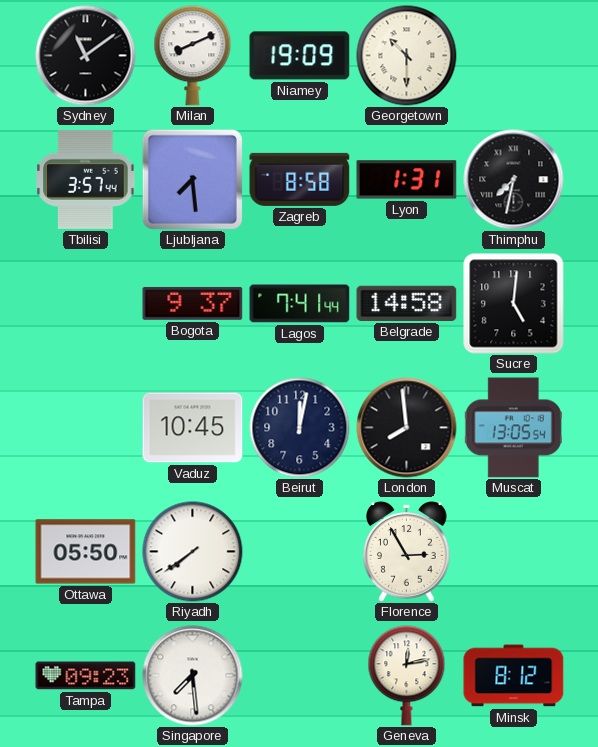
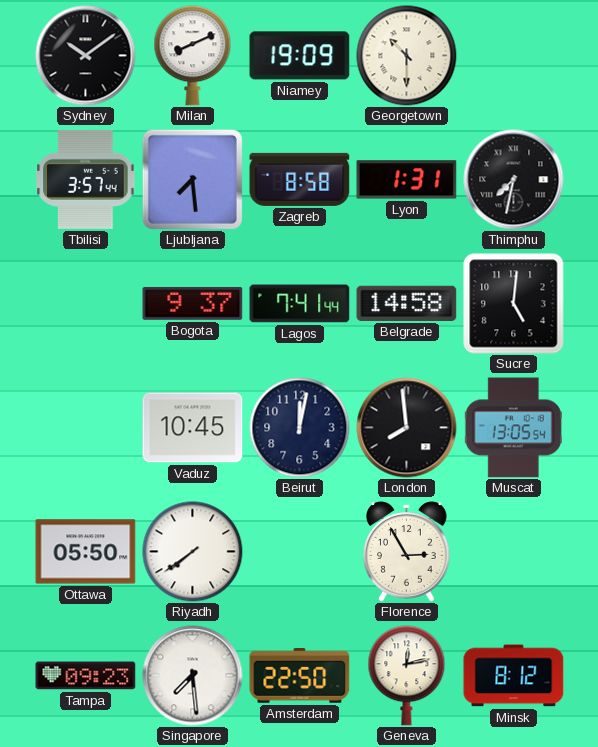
Sydney: 11:09 -> 10:09 (86, 56)
Amsterdam: none -> 22:50 (300, 676)
